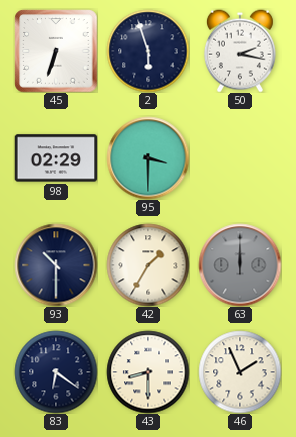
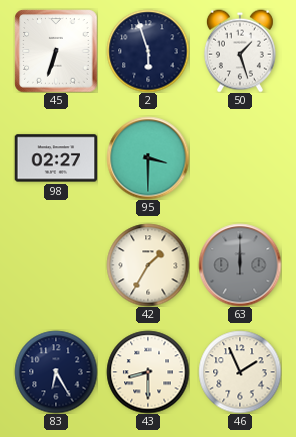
50: 2:17 -> 1:27 (240, 51)
98: 02:29 -> 02:27 (56, 158)
93: 10:30 -> none (56, 265)
83: 6:21 -> 6:25 (56, 372)
